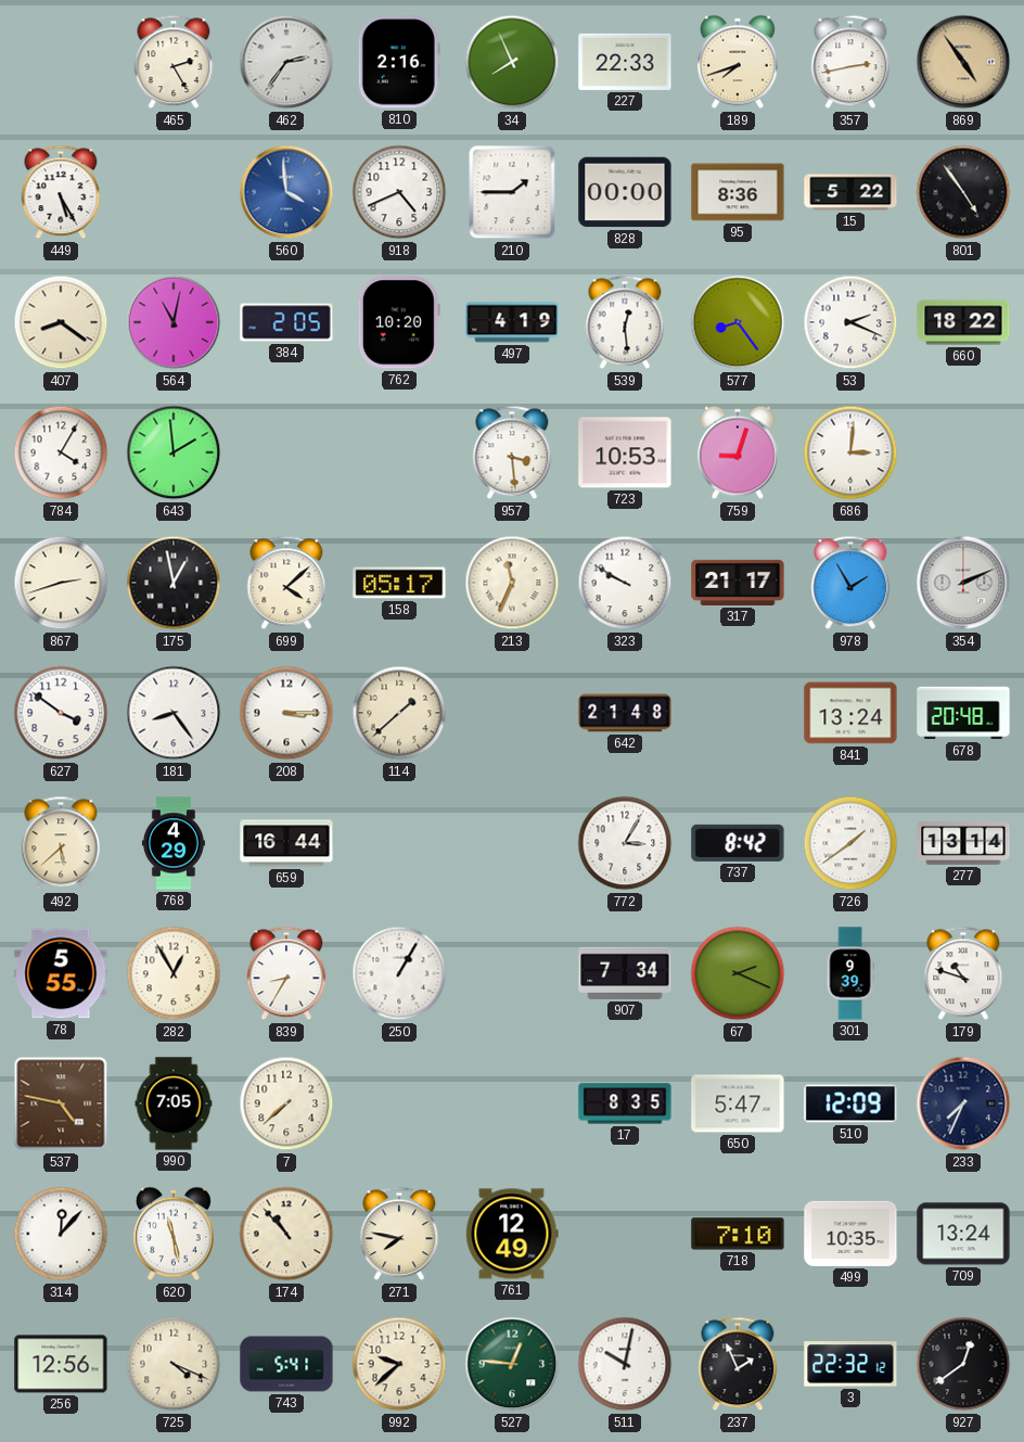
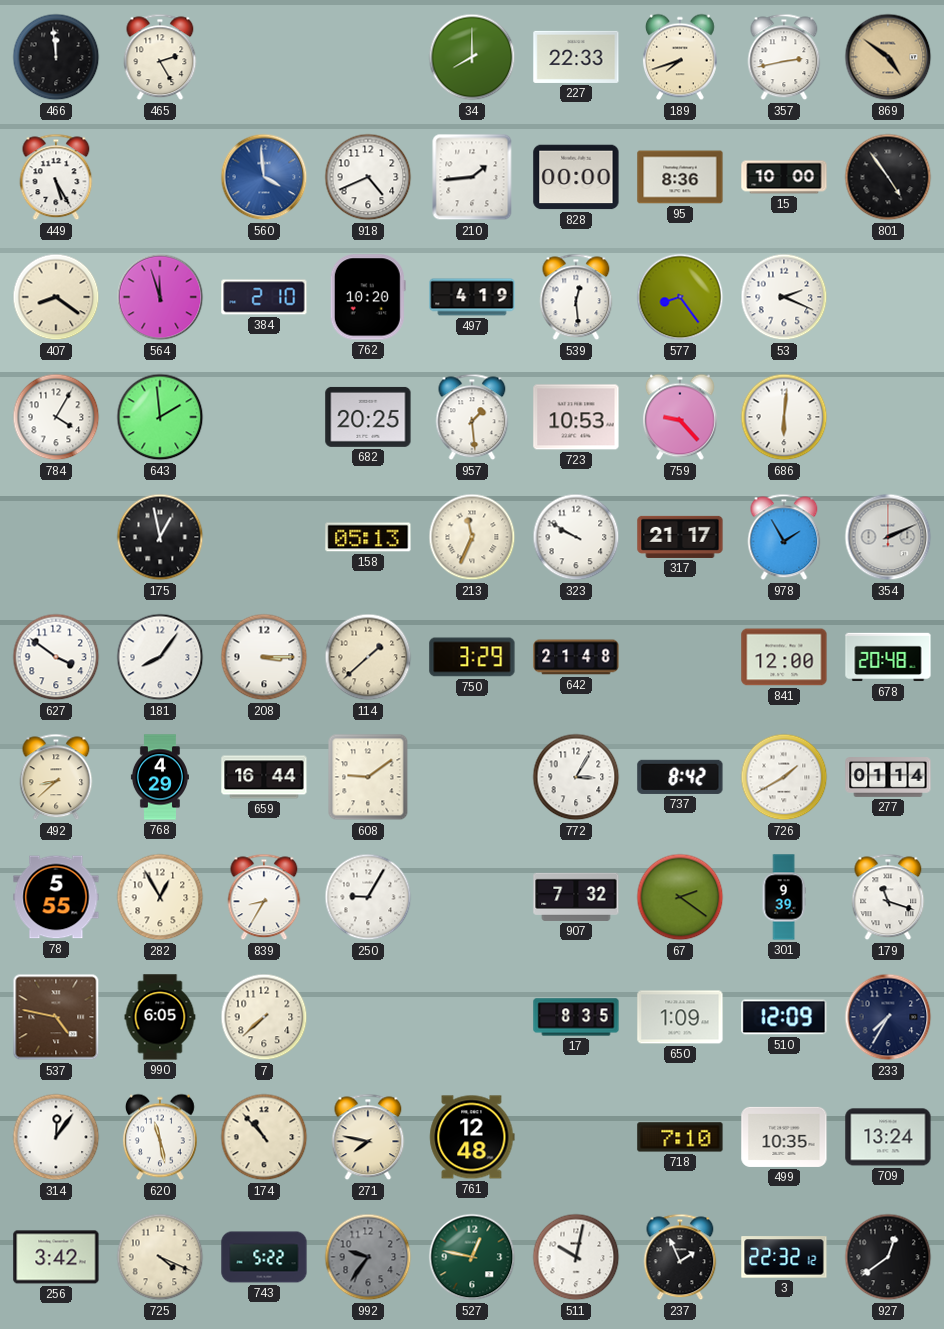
466: none -> 11:59 (56, 57)
462: 2:36 -> none (286, 62)
810: 2:16 -> none (399, 62)
34: 7:56 -> 8:00 (472, 57)
869: 4:54 -> 4:51 (888, 57)
210: 1:45 -> 1:44 (472, 177)
15: 5:22 -> 10:00 (784, 177)
564: 11:02 -> 11:57 (160, 297)
384: 2:05 -> 2:10 (264, 297)
660: 18:22 -> none (963, 322)
682: none -> 20:25 (368, 417)
957: 3:29 -> 1:29 (472, 417)
759: 9:03 -> 9:23 (680, 417)
686: 3:01 -> 6:01 (784, 417)
867: 2:42 -> none (61, 583)
699: 4:08 -> none (286, 583)
158: 05:17 -> 05:13 (368, 537)
181: 8:24 -> 8:06 (160, 657)
750: none -> 3:29 (472, 657)
841: 13:24 -> 12:00 (784, 657)
492: 5:38 -> 8:38 (56, 777)
608: none -> 9:09 (368, 777)
726: 1:39 -> 1:40 (784, 777)
277: 13:14 -> 01:14 (888, 777)
250: 1:05 -> 9:05 (368, 897)
907: 7:34 -> 7:32 (576, 897)
67: 2:19 -> 2:21 (680, 897)
179: 10:48 -> 11:18 (888, 897)
990: 7:05 -> 6:05 (160, 1017)
650: 5:47 -> 1:09 (680, 1017)
233: 7:34 -> 7:35 (888, 1017)
314: 12:07 -> 12:06 (56, 1137)
761: 12:49 -> 12:48 (472, 1137)
256: 12:56 -> 3:42 (56, 1257)
743: 5:41 -> 5:22 (264, 1257)
992: 9:38 -> 9:36 (368, 1257)
992 dial: cream -> grey (368, 1257)
527: 12:46 -> 12:47 (472, 1257)
